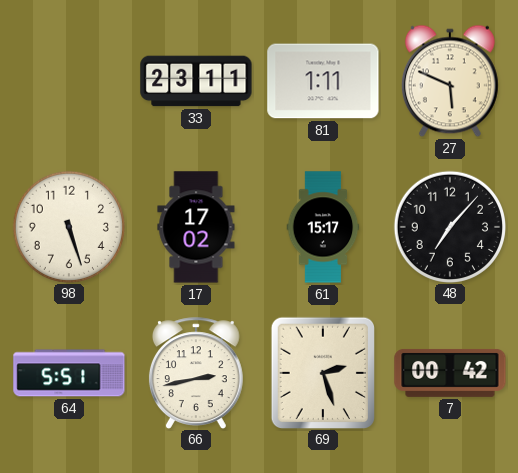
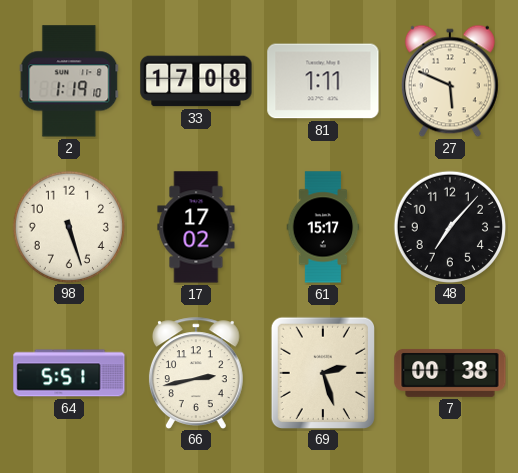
2: none -> 1:19 (69, 81)
33: 23:11 -> 17:08 (196, 81)
7: 00:42 -> 00:38 (450, 373)
